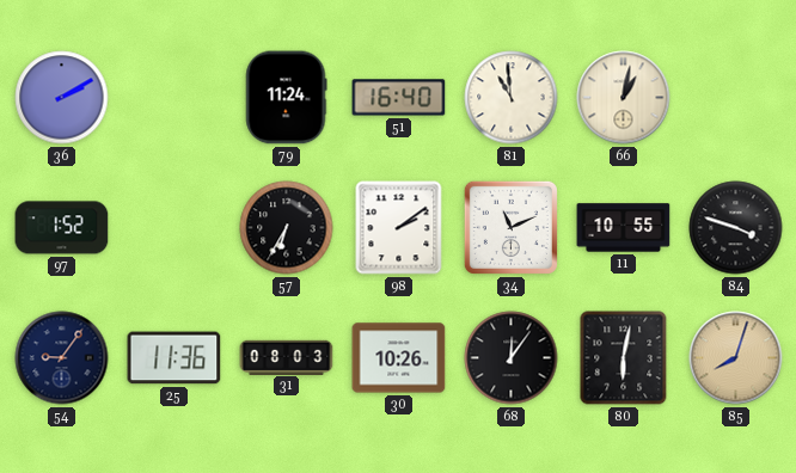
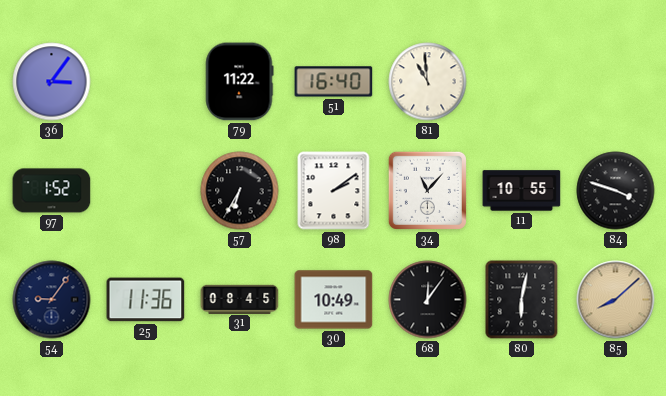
36: 2:10 -> 3:06 (52, 82)
79: 11:24 -> 11:22 (239, 82)
66: 1:02 -> none (624, 98)
34: 11:11 -> 11:07 (427, 190)
31: 08:03 -> 08:45 (240, 299)
30: 10:26 -> 10:49 (334, 300)
85: 8:03 -> 8:08 (616, 300)
